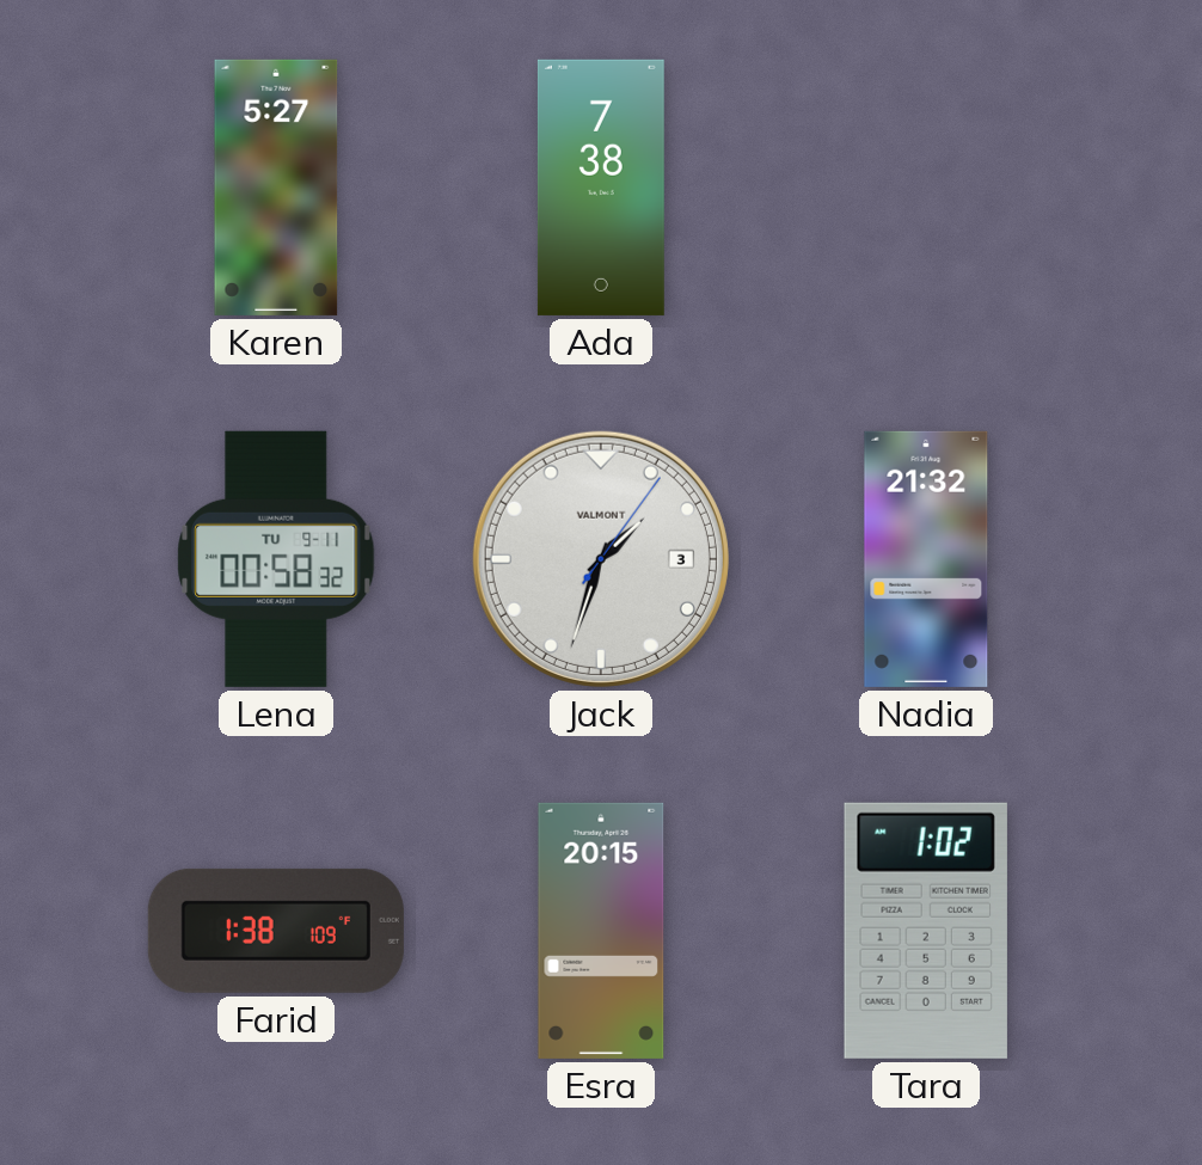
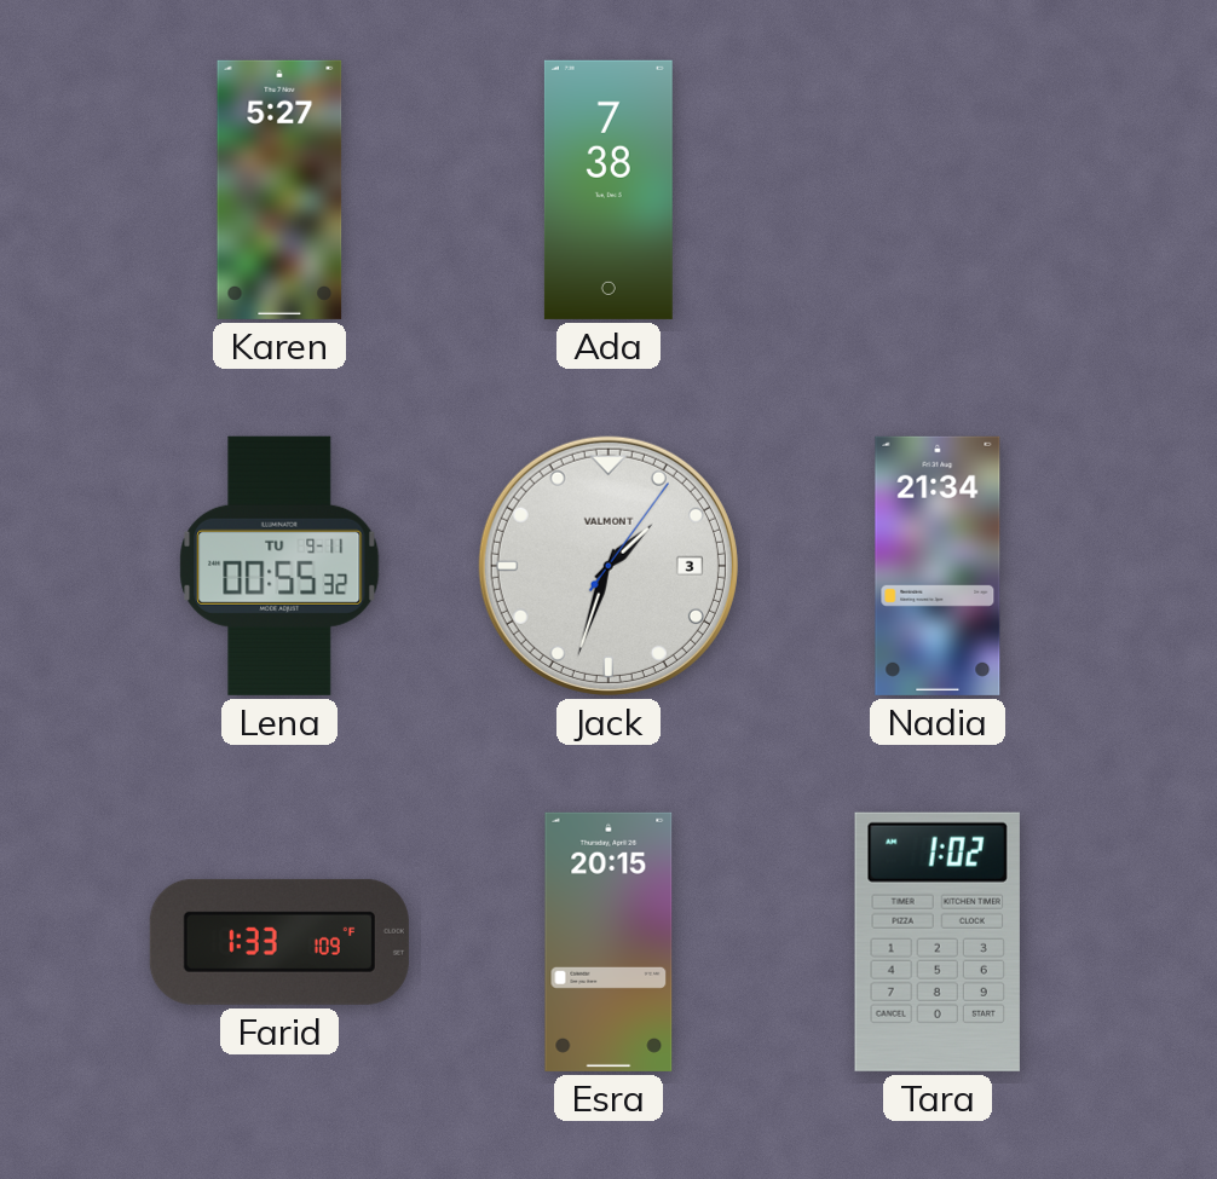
Lena: 00:58 -> 00:55 (279, 566)
Nadia: 21:32 -> 21:34 (938, 566)
Farid: 1:38 -> 1:33 (279, 942)
